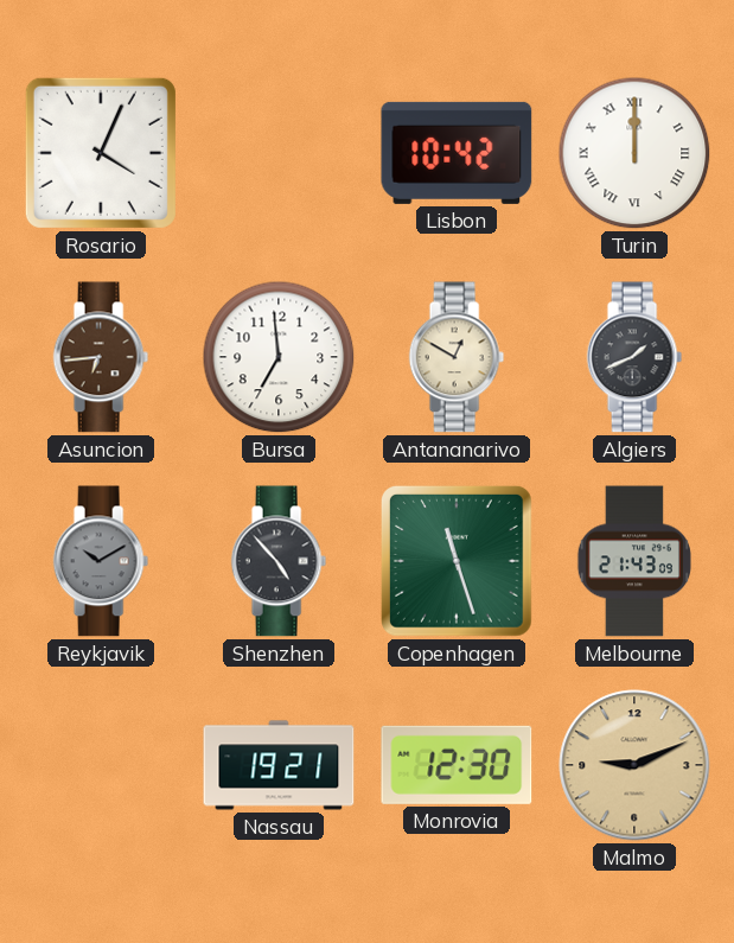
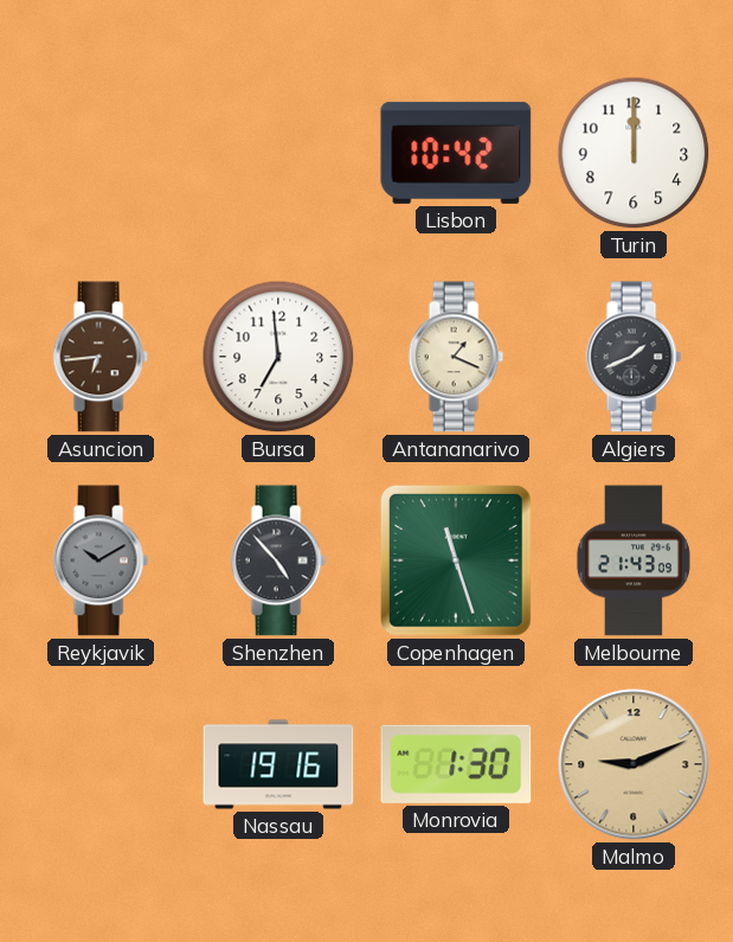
Rosario: 4:04 -> none (101, 153)
Turin numerals: Roman -> Arabic (634, 153)
Antananarivo: 12:50 -> 1:19 (456, 357)
Nassau: 19:21 -> 19:16 (278, 764)
Monrovia: 12:30 -> 1:30 (456, 764)
